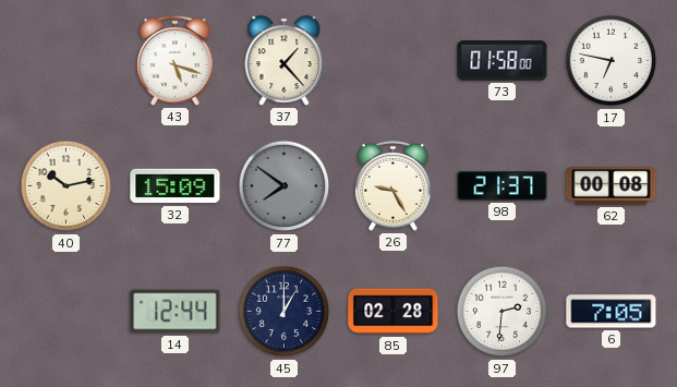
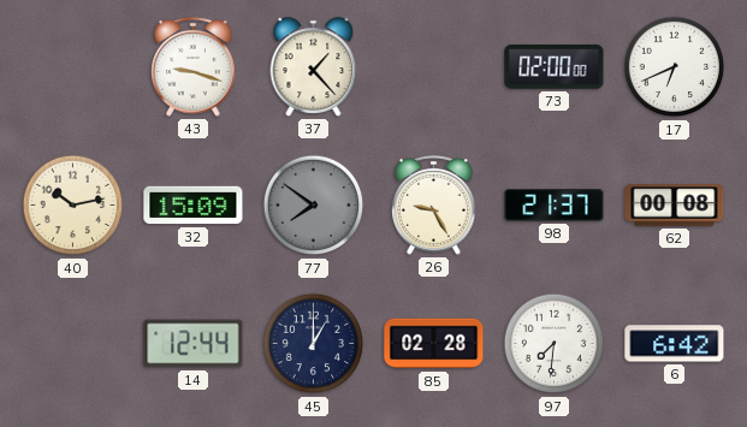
43: 5:18 -> 9:18 (194, 67)
73: 01:58 -> 02:00 (555, 67)
17: 6:47 -> 6:41 (675, 67)
97: 2:31 -> 7:31 (555, 344)
6: 7:05 -> 6:42 (675, 344)
